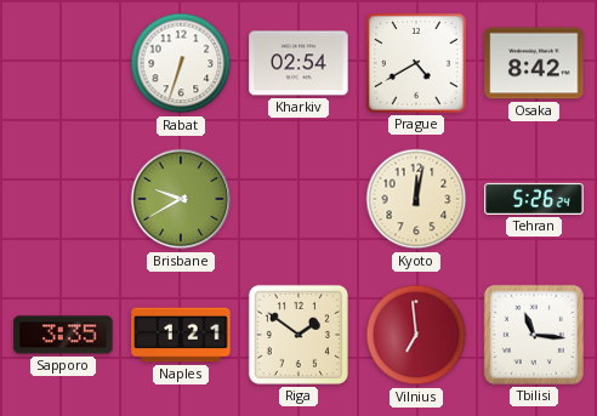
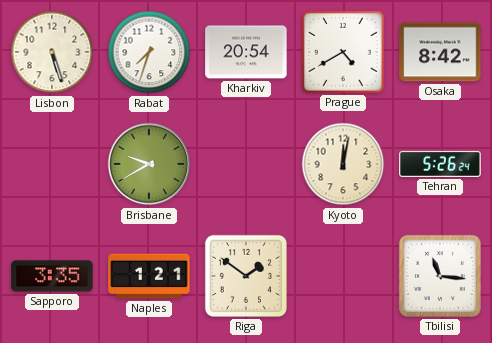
Lisbon: none -> 5:27 (52, 52)
Rabat: 6:33 -> 7:33 (149, 52)
Kharkiv: 02:54 -> 20:54 (246, 52)
Vilnius: 6:59 -> none (416, 335)
